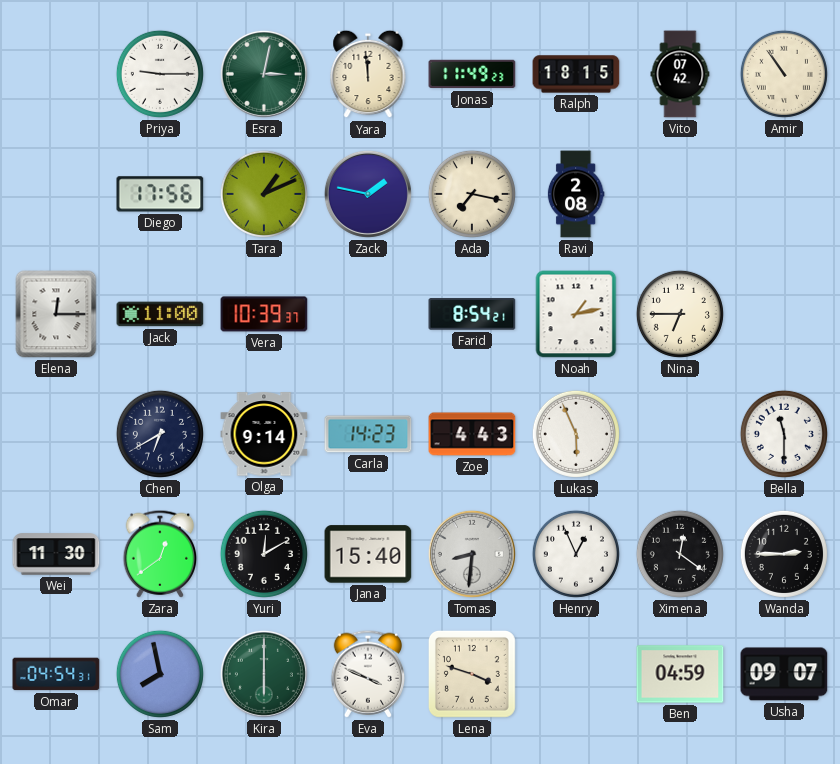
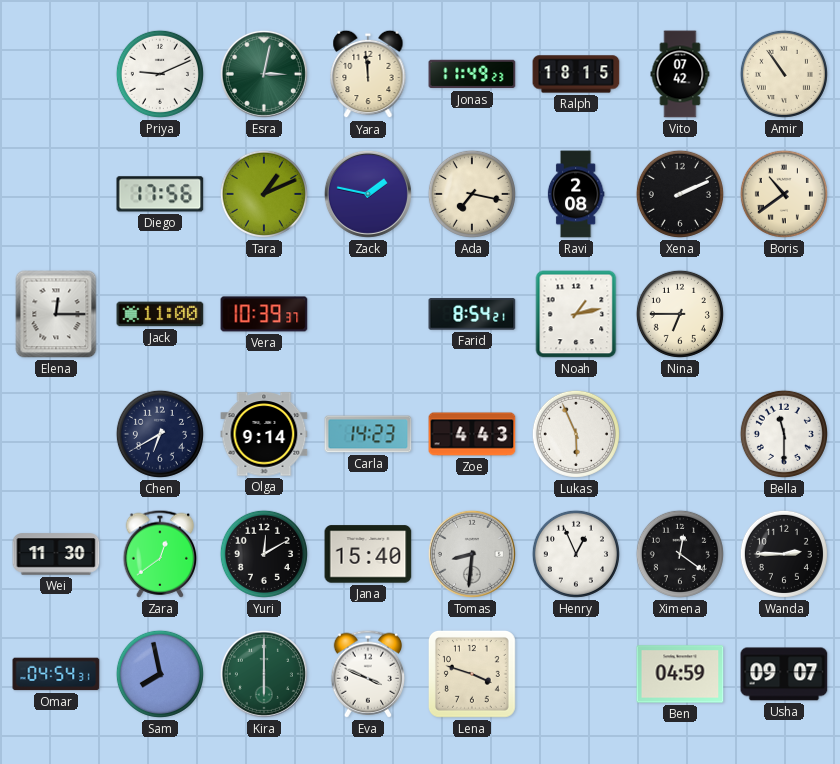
Priya: 9:15 -> 9:11 (160, 74)
Xena: none -> 2:11 (680, 194)
Boris: none -> 10:39 (784, 194)
